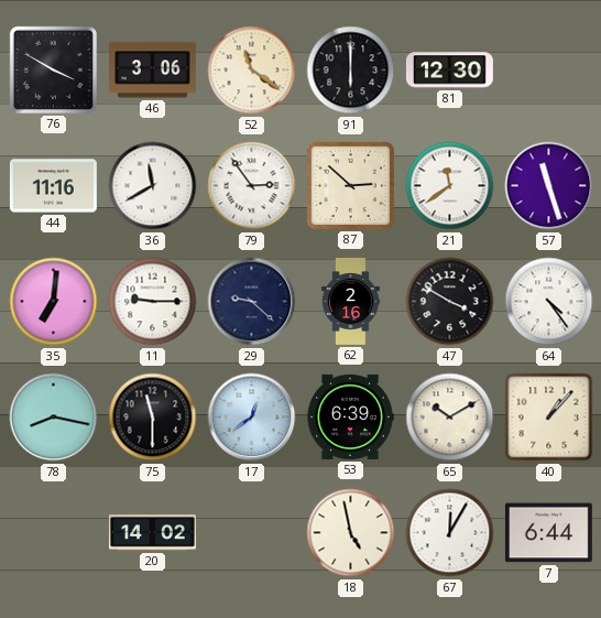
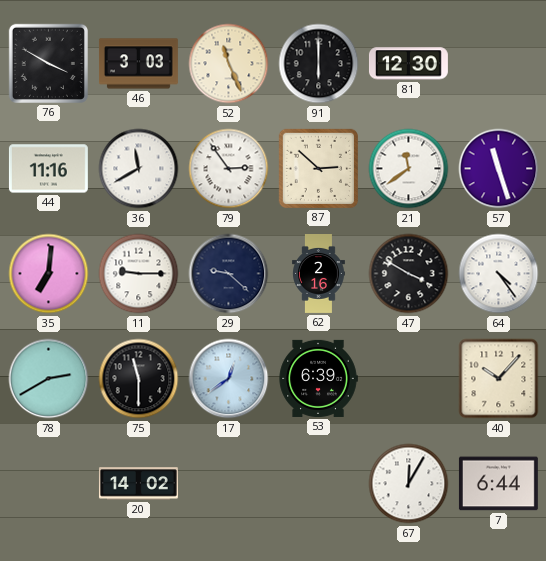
46: 3:06 -> 3:03 (138, 64)
52: 11:21 -> 11:26 (229, 64)
78: 8:17 -> 2:40 (49, 379)
65: 10:10 -> none (450, 418)
40: 1:07 -> 10:07 (499, 379)
18: 4:58 -> none (351, 533)
